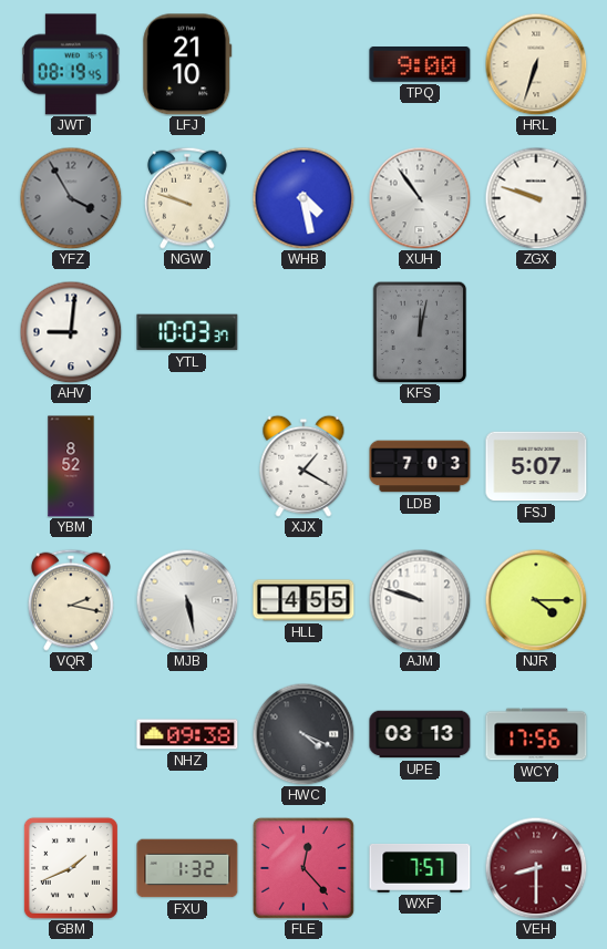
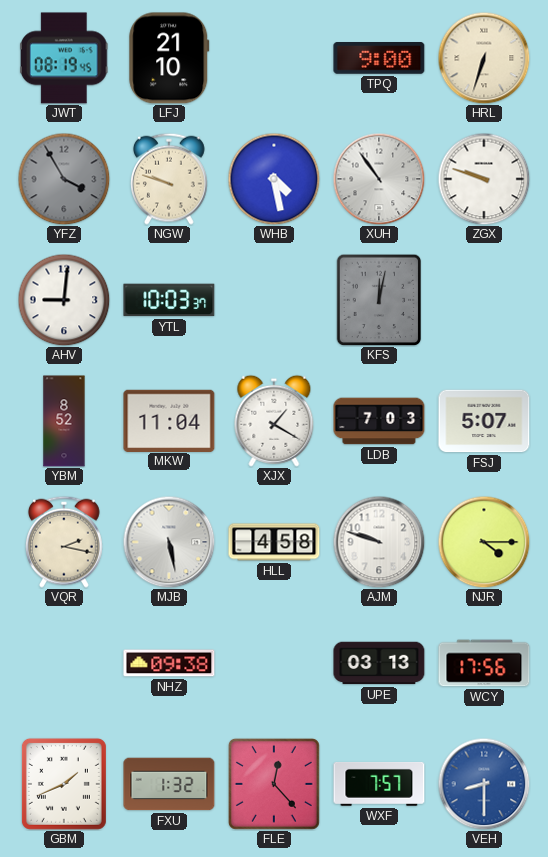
MKW: none -> 11:04 (169, 420)
HLL: 4:55 -> 4:58 (274, 542)
HWC: 4:19 -> none (303, 734)
VEH dial: burgundy -> blue (484, 784)
